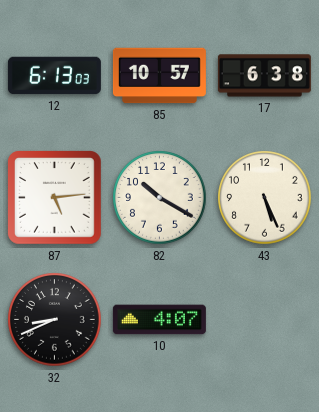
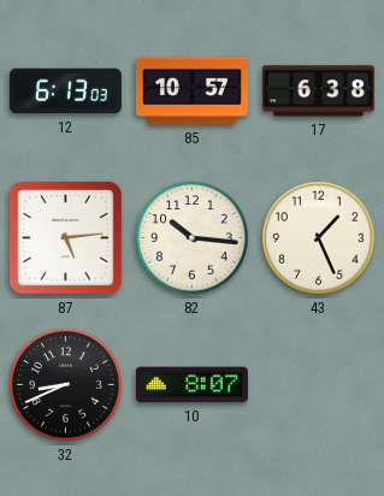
82: 10:20 -> 10:16 (193, 238)
43: 5:26 -> 1:26 (319, 238)
10: 4:07 -> 8:07 (191, 385)
